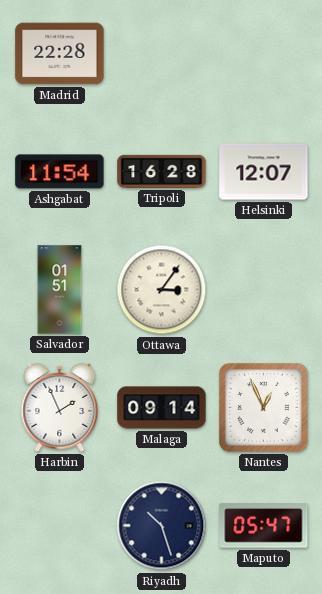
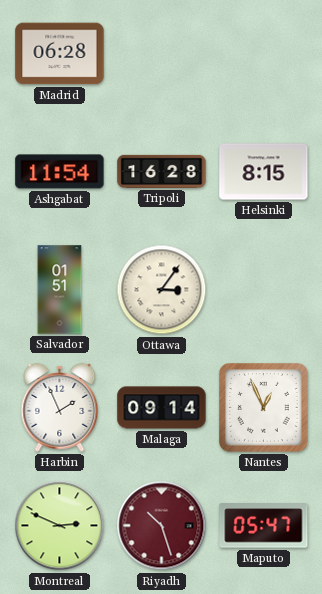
Madrid: 22:28 -> 06:28 (60, 54)
Helsinki: 12:07 -> 8:15 (264, 172)
Montreal: none -> 2:49 (60, 526)
Riyadh dial: navy -> burgundy (162, 526)
